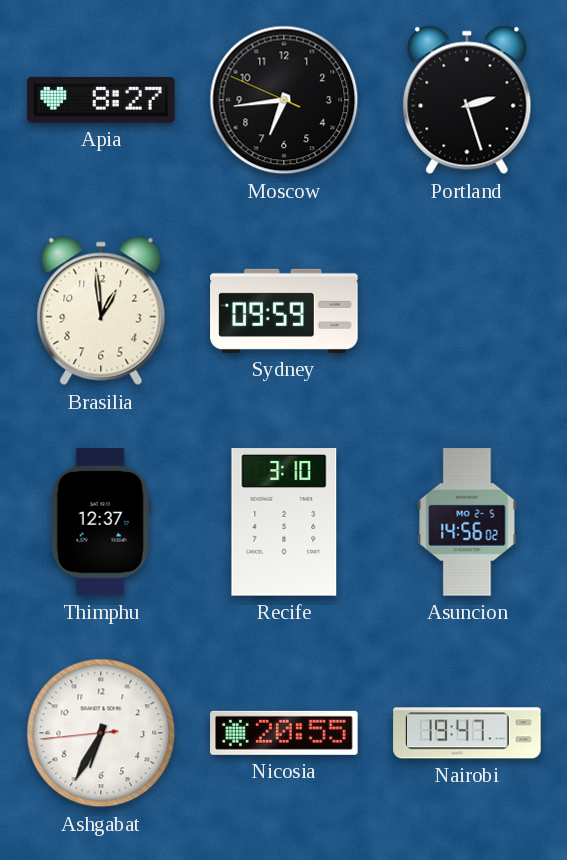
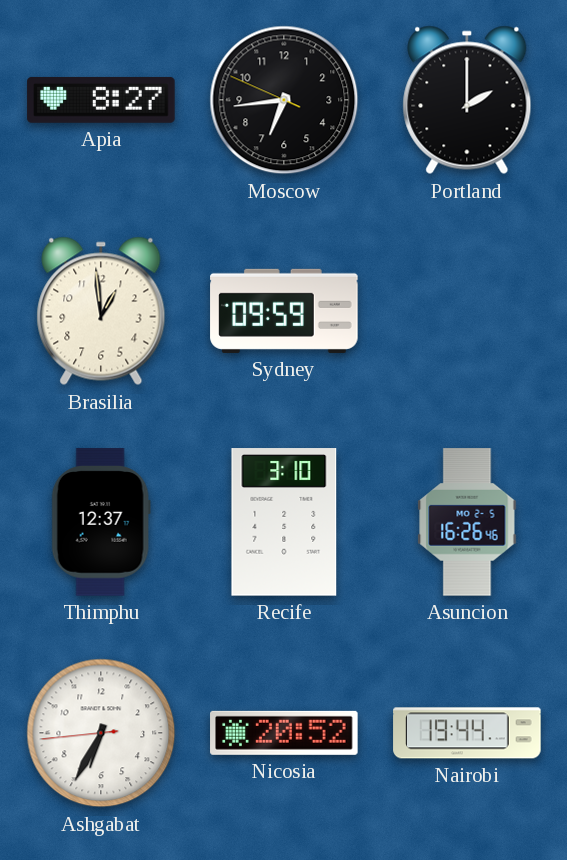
Portland: 2:27 -> 2:00 (467, 100)
Asuncion: 14:56 -> 16:26 (467, 522)
Nicosia: 20:55 -> 20:52 (284, 733)
Nairobi: 19:47 -> 19:44 (467, 733)
